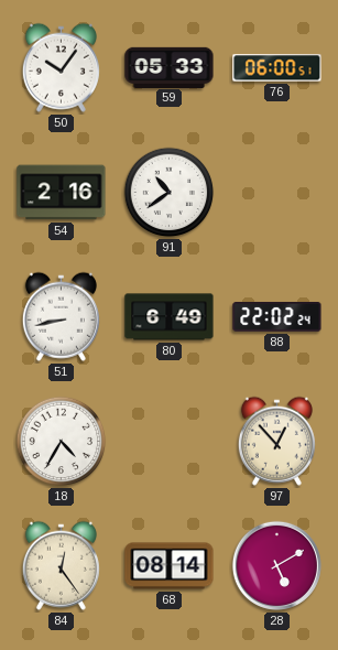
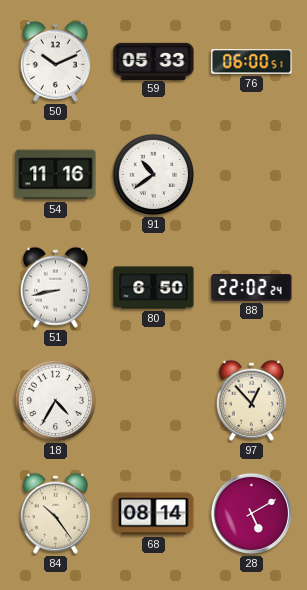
50: 10:06 -> 10:11 (55, 61)
54: 2:16 -> 11:16 (56, 175)
80: 6:49 -> 6:50 (154, 288)
84: 12:24 -> 10:24 (55, 513)
